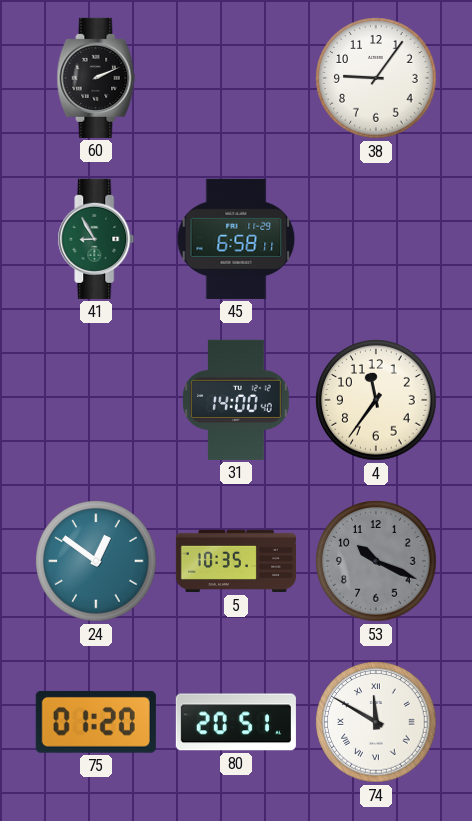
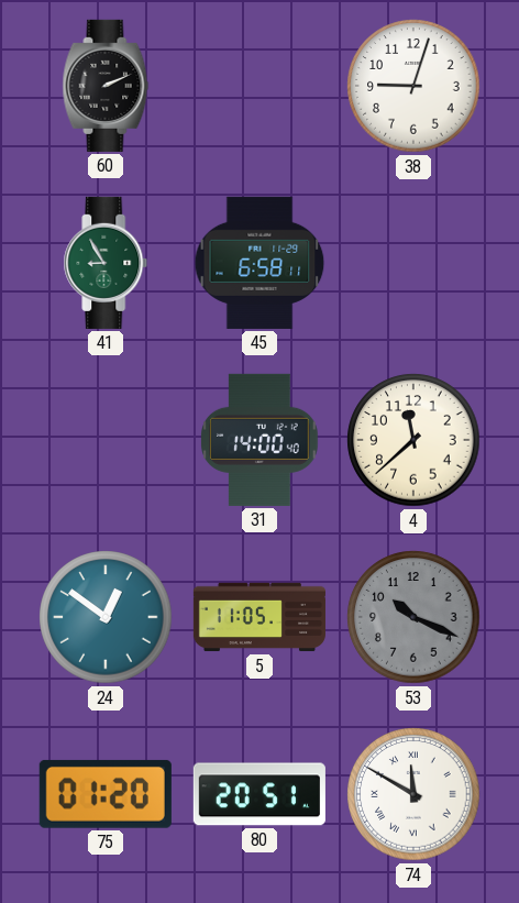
38: 9:06 -> 9:03 (413, 86)
4: 11:36 -> 11:38 (413, 440)
5: 10:35 -> 11:05 (259, 617)
